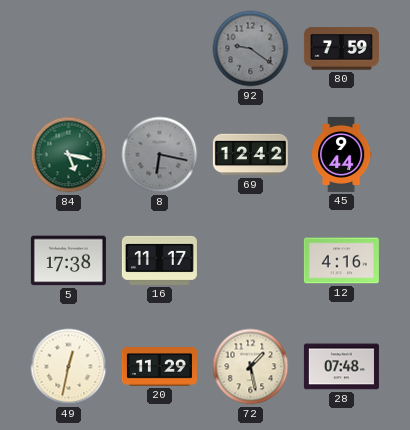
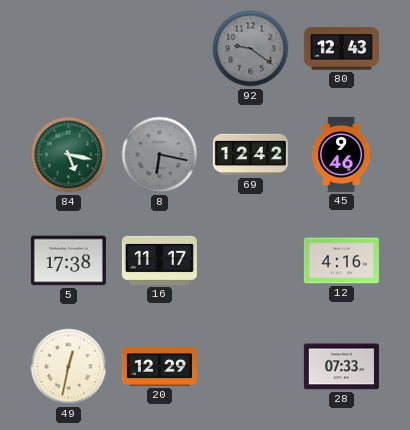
80: 7:59 -> 12:43 (341, 49)
45: 9:44 -> 9:46 (342, 154)
20: 11:29 -> 12:29 (159, 367)
72: 1:28 -> none (251, 367)
28: 07:48 -> 07:33 (341, 367)
